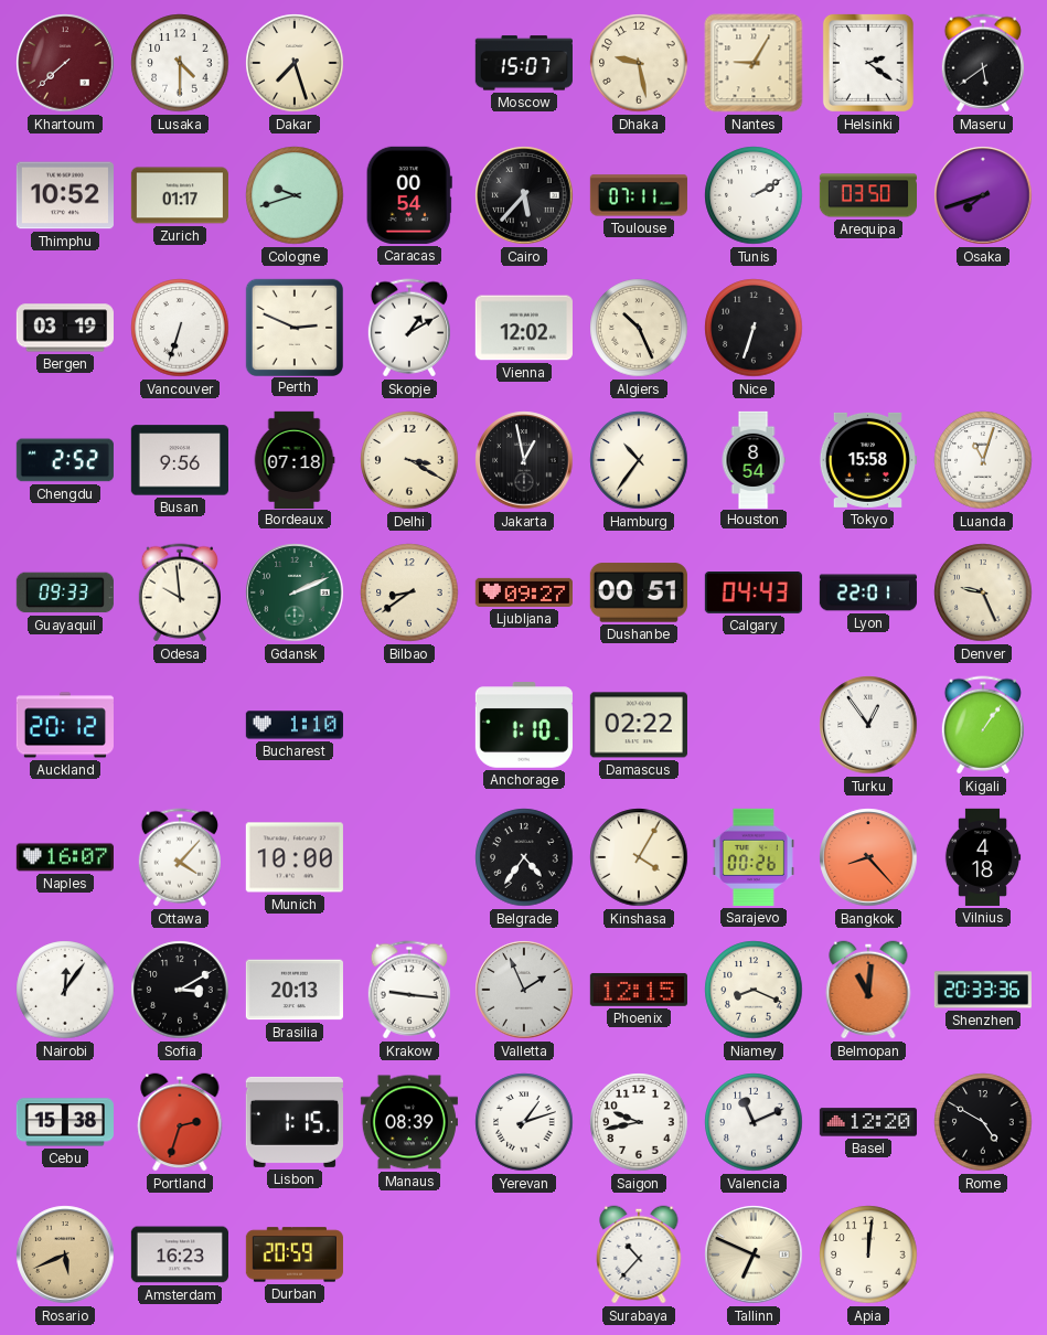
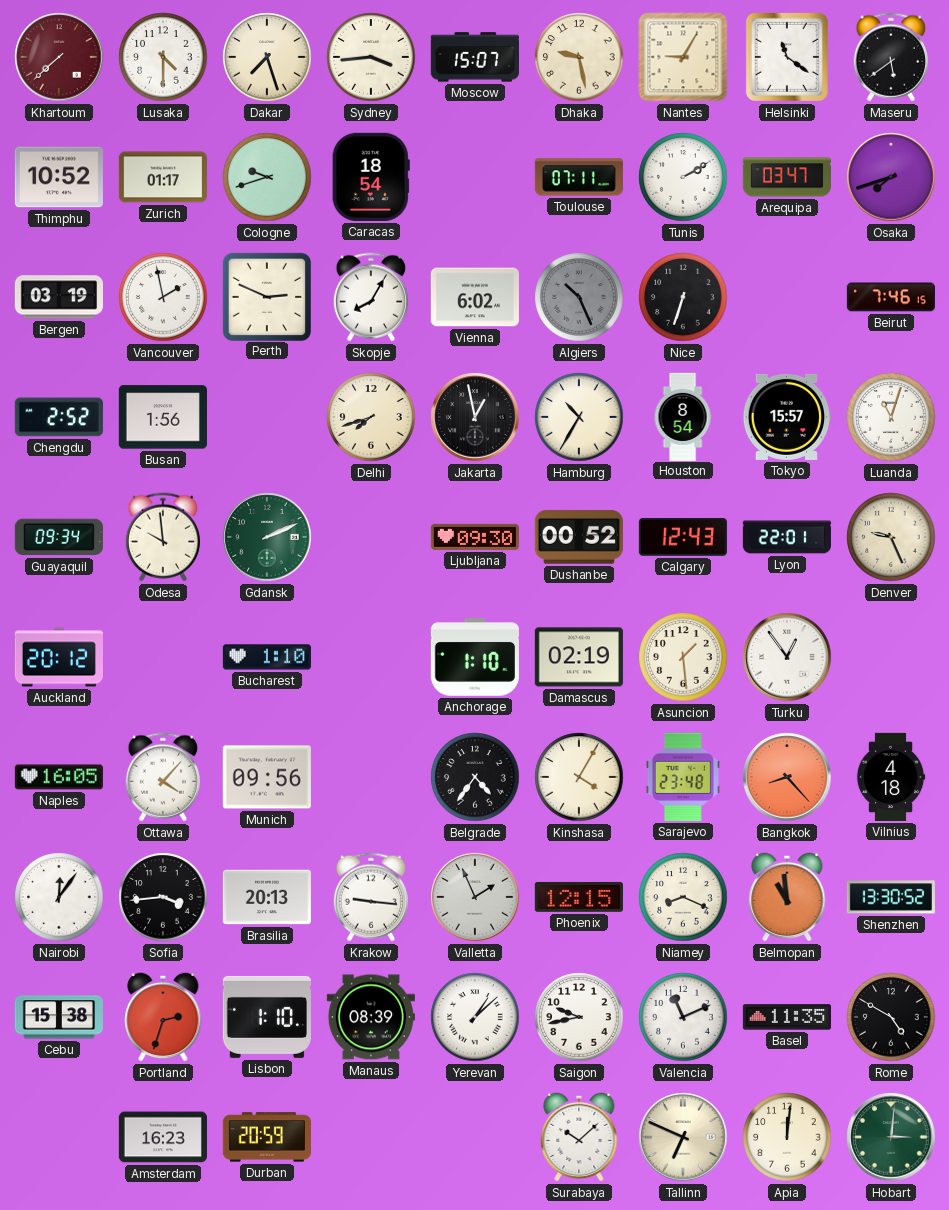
Sydney: none -> 3:44 (371, 57)
Helsinki: 2:21 -> 11:21 (787, 57)
Caracas: 00:54 -> 18:54 (371, 177)
Cairo: 5:37 -> none (524, 195)
Arequipa: 03:50 -> 03:47 (786, 177)
Vancouver: 6:33 -> 1:58 (163, 297)
Skopje: 1:10 -> 8:05 (371, 297)
Vienna: 12:02 -> 6:02 (475, 297)
Algiers dial: cream -> grey (579, 297)
Beirut: none -> 7:46 (891, 297)
Busan: 9:56 -> 1:56 (163, 417)
Bordeaux: 07:18 -> none (295, 459)
Delhi: 3:20 -> 7:42 (371, 417)
Hamburg: 10:36 -> 10:35 (579, 417)
Tokyo: 15:58 -> 15:57 (786, 417)
Guayaquil: 09:33 -> 09:34 (59, 537)
Bilbao: 8:39 -> none (409, 592)
Ljubljana: 09:27 -> 09:30 (475, 537)
Dushanbe: 00:51 -> 00:52 (579, 537)
Calgary: 04:43 -> 12:43 (683, 538)
Damascus: 02:22 -> 02:19 (579, 657)
Asuncion: none -> 1:29 (683, 657)
Kigali: 1:06 -> none (983, 725)
Naples: 16:07 -> 16:05 (59, 777)
Munich: 10:00 -> 09:56 (267, 777)
Sarajevo: 00:26 -> 23:48 (683, 777)
Sofia: 3:10 -> 3:44 (163, 897)
Belmopan: 11:01 -> 10:59 (787, 897)
Shenzhen: 20:33 -> 13:30 (891, 897)
Lisbon: 1:15 -> 1:10 (267, 1017)
Yerevan: 1:12 -> 1:08 (475, 1017)
Basel: 12:20 -> 11:35 (787, 1017)
Rosario: 5:41 -> none (65, 1254)
Surabaya: 10:37 -> 10:08 (579, 1137)
Hobart: none -> 3:01 (891, 1137)
